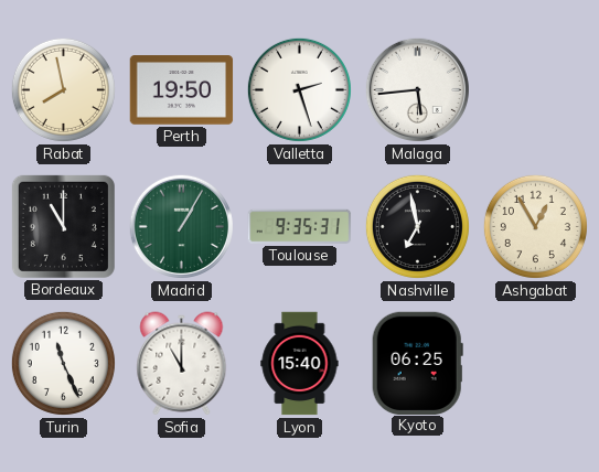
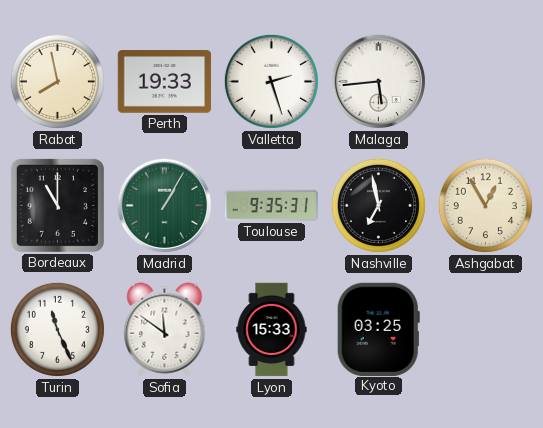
Perth: 19:50 -> 19:33 (165, 82)
Sofia: 11:00 -> 11:51 (165, 330)
Lyon: 15:40 -> 15:33 (272, 330)
Kyoto: 06:25 -> 03:25 (378, 329)
